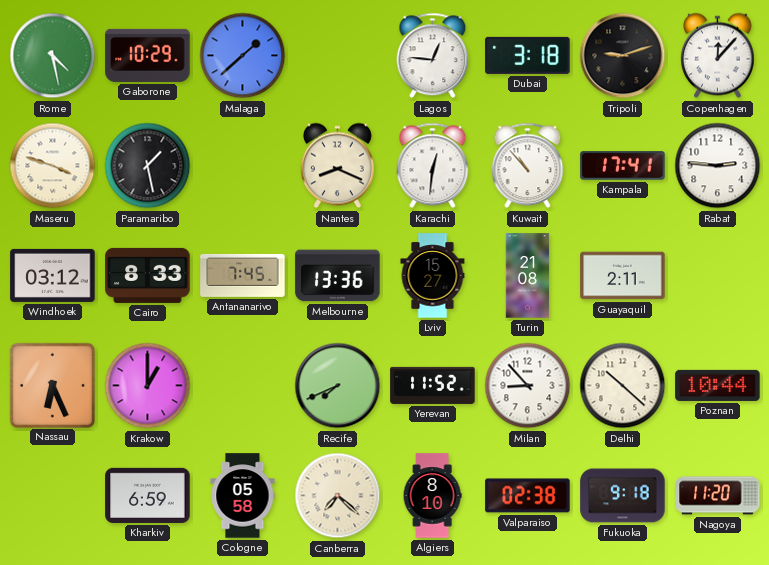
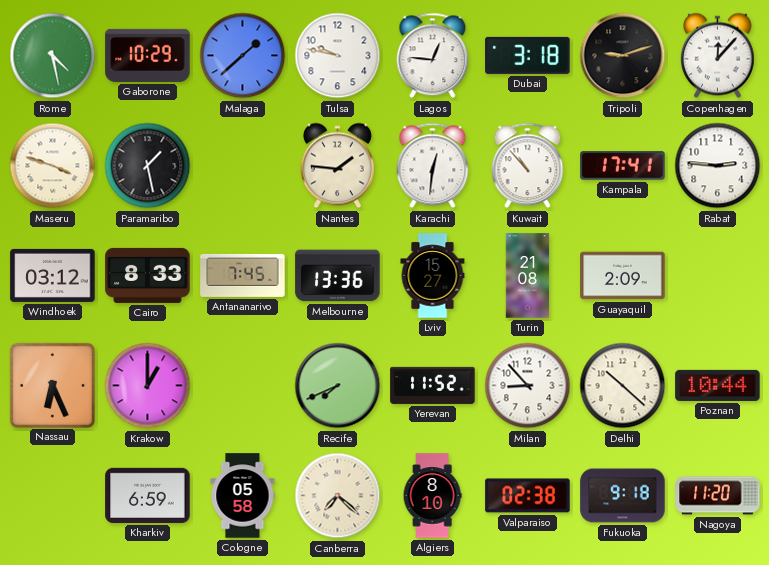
Tulsa: none -> 9:47 (338, 56)
Nantes: 8:19 -> 1:46 (338, 166)
Guayaquil: 2:11 -> 2:09 (623, 276)
